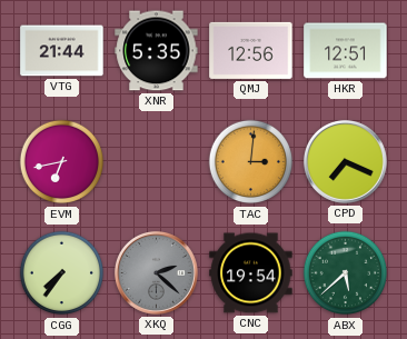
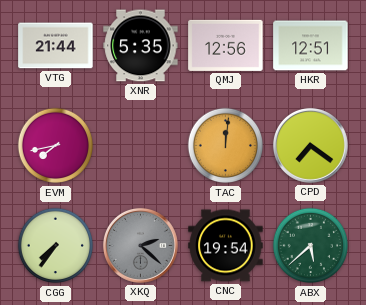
EVM: 6:43 -> 7:43 (56, 146)
TAC: 3:01 -> 12:01 (226, 146)
CPD: 7:19 -> 7:21 (310, 145)
